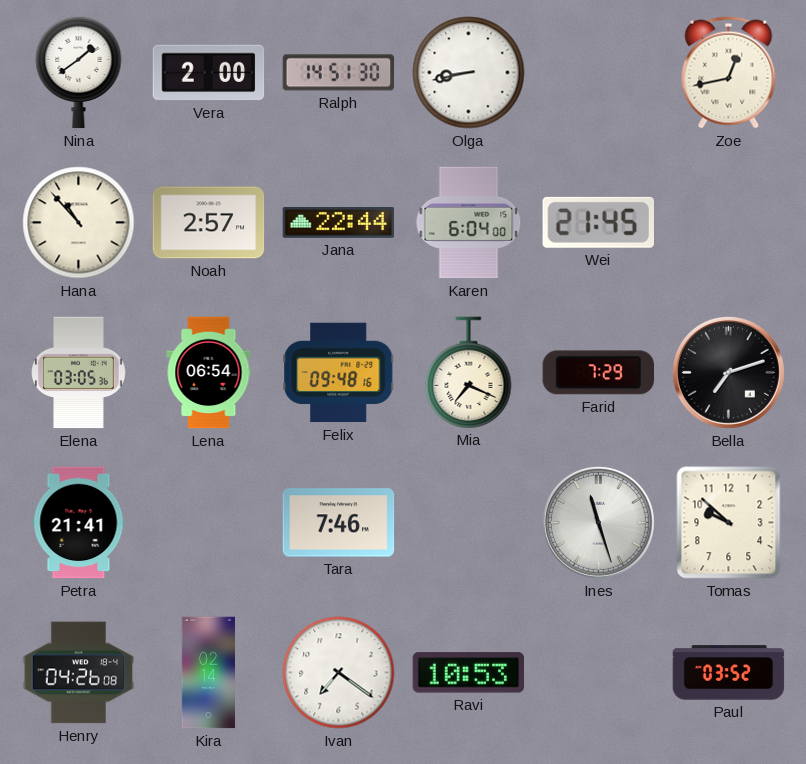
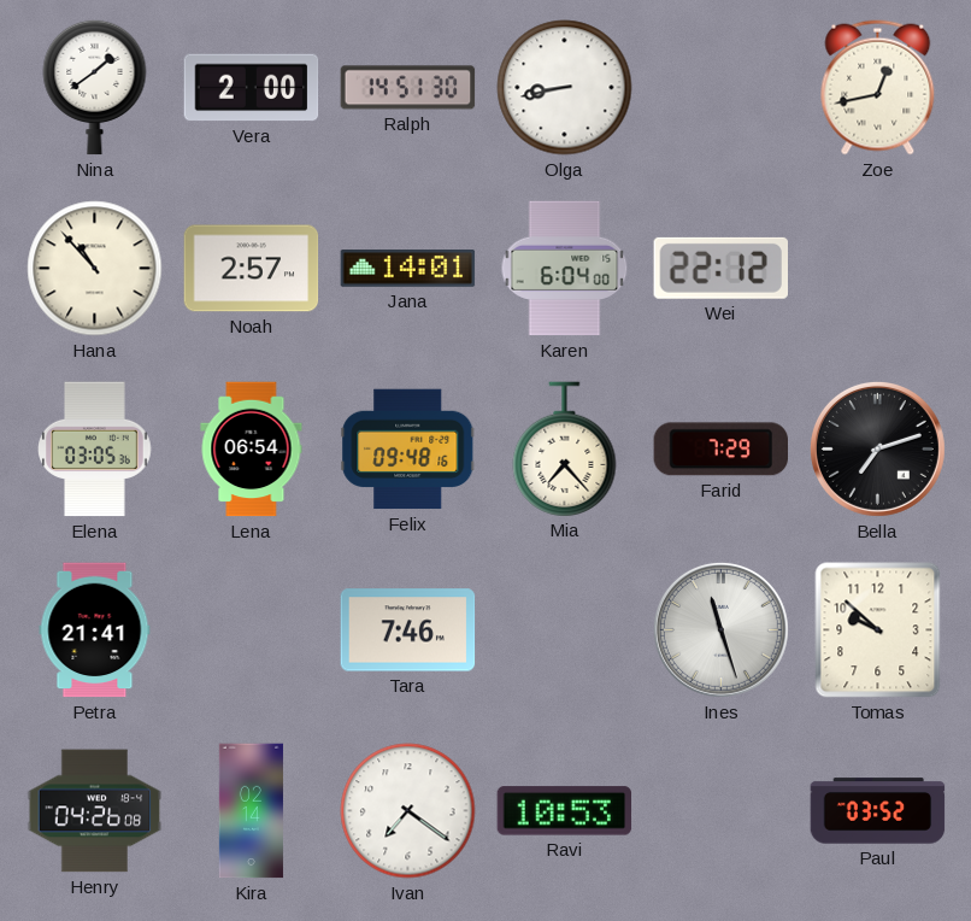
Jana: 22:44 -> 14:01 (408, 269)
Wei: 21:45 -> 22:12 (720, 268)
Mia: 7:19 -> 7:23 (565, 448)
